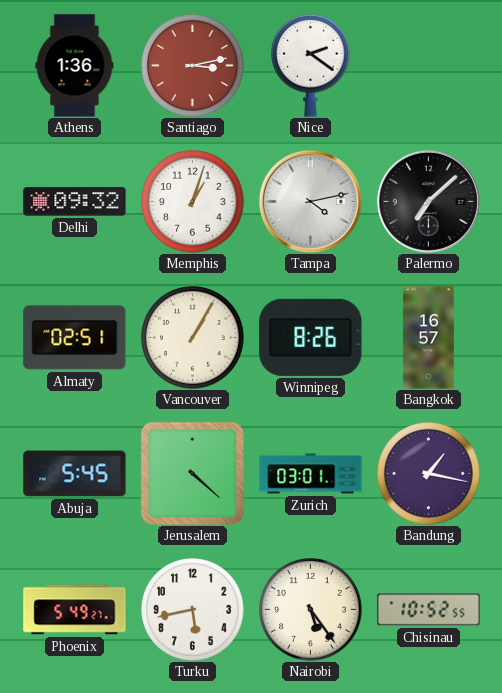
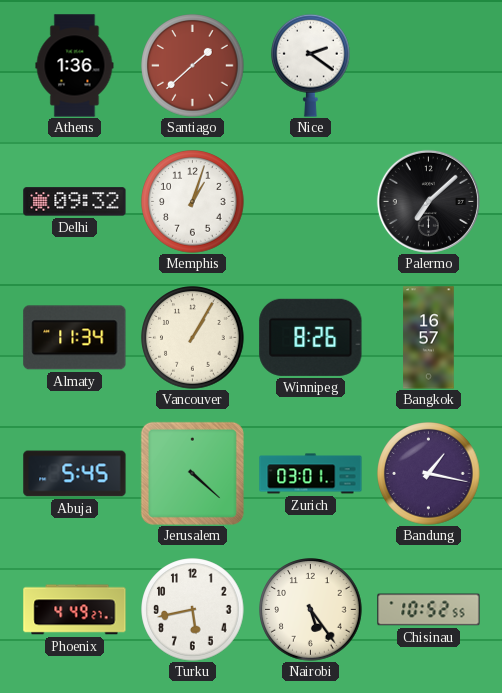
Santiago: 3:13 -> 1:38 (193, 66)
Tampa: 4:13 -> none (310, 201)
Almaty: 02:51 -> 11:34 (75, 338)
Phoenix: 5:49 -> 4:49 (75, 610)
